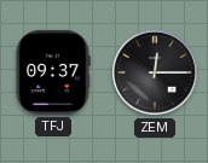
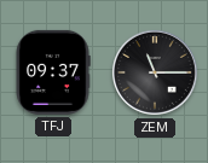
ZEM: 12:15 -> 11:15 (155, 72)
